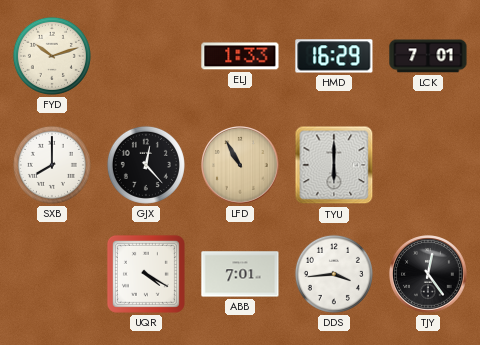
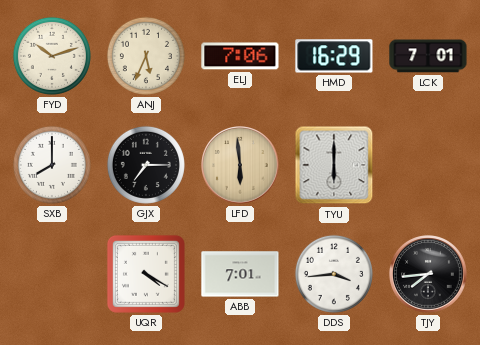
ANJ: none -> 5:34 (146, 56)
ELJ: 1:33 -> 7:06 (240, 56)
GJX: 12:23 -> 7:15 (146, 165)
LFD: 10:55 -> 5:59 (240, 165)
TJY: 12:24 -> 7:44 (428, 274)
